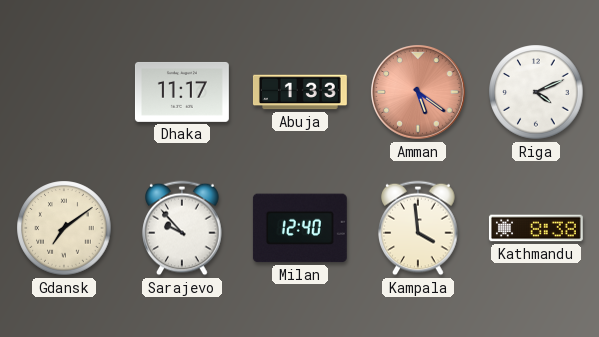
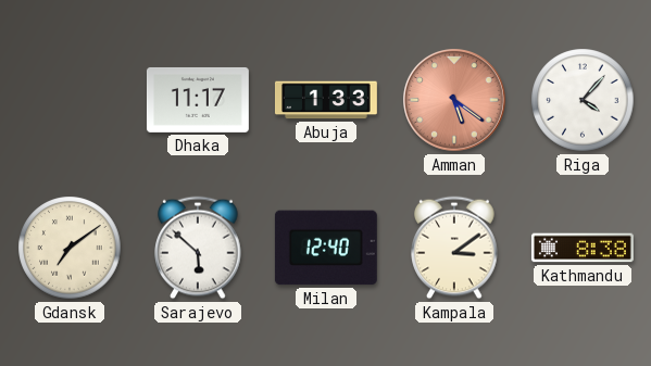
Riga: 4:11 -> 4:07 (583, 100)
Sarajevo: 9:53 -> 5:52 (198, 248)
Kampala: 3:59 -> 3:09 (454, 248)
